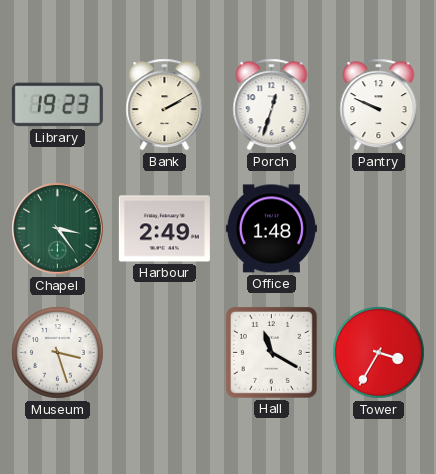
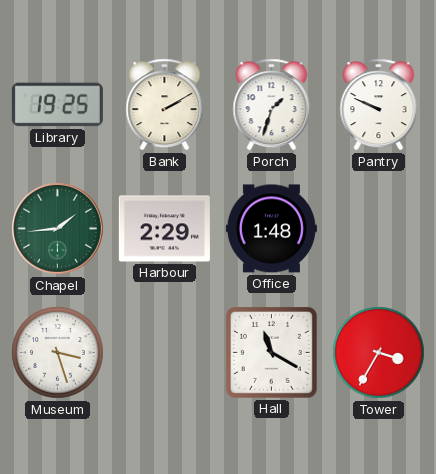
Library: 19:23 -> 19:25 (57, 105)
Porch: 12:33 -> 1:33 (272, 105)
Chapel: 3:24 -> 1:44 (58, 229)
Harbour: 2:49 -> 2:29 (164, 229)
